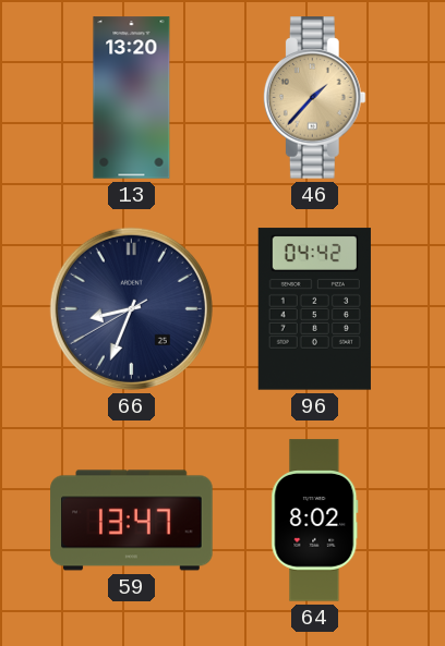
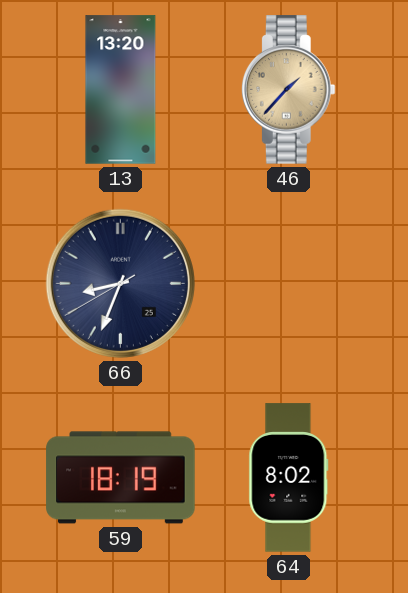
96: 04:42 -> none (314, 309)
59: 13:47 -> 18:19 (121, 478)
